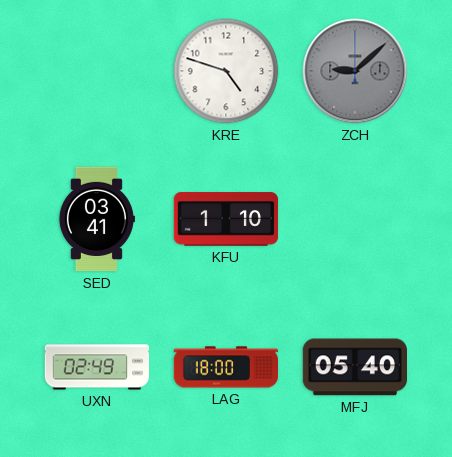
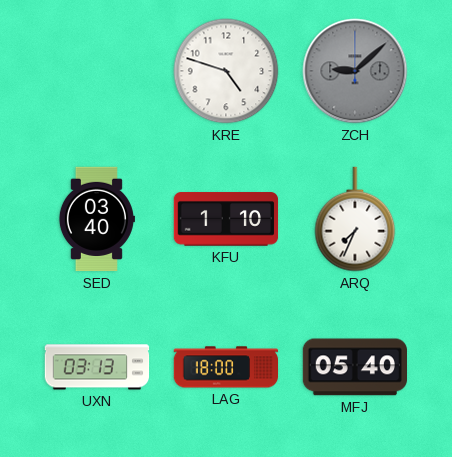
SED: 03:41 -> 03:40 (96, 219)
ARQ: none -> 7:34 (355, 219)
UXN: 02:49 -> 03:13 (97, 367)
